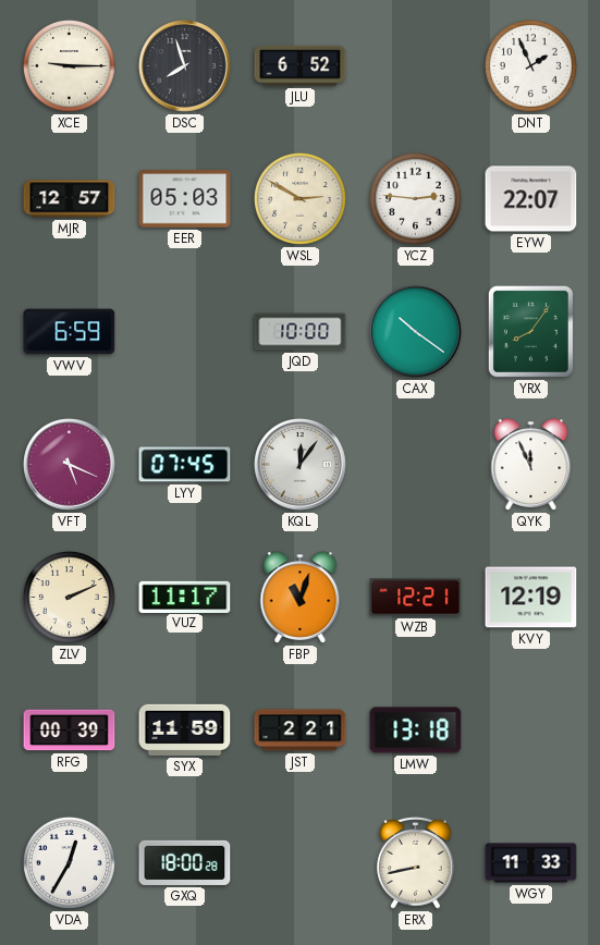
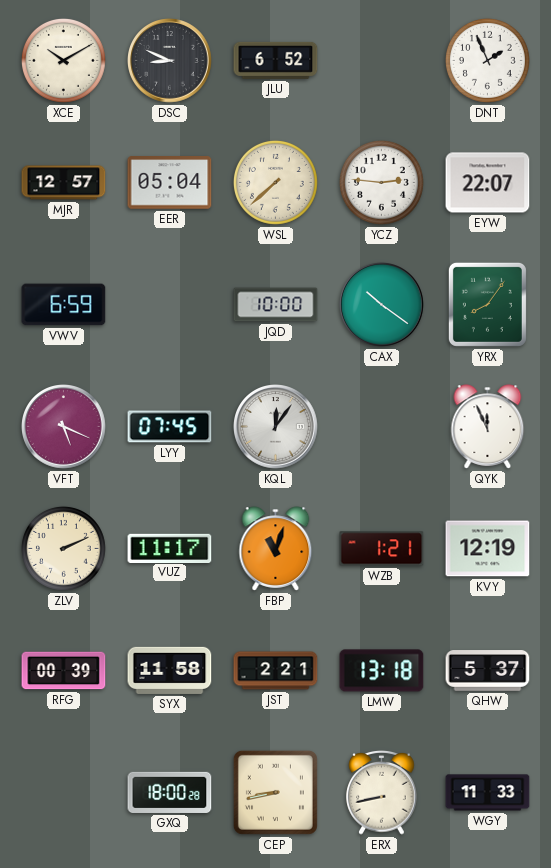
XCE: 9:15 -> 10:10 (63, 60)
DSC: 7:57 -> 8:49 (170, 61)
EER: 05:03 -> 05:04 (170, 183)
WSL: 2:50 -> 7:38 (275, 182)
WZB: 12:21 -> 1:21 (382, 549)
SYX: 11:59 -> 11:58 (170, 670)
QHW: none -> 5:37 (488, 671)
VDA: 12:35 -> none (69, 862)
CEP: none -> 8:43 (275, 792)
